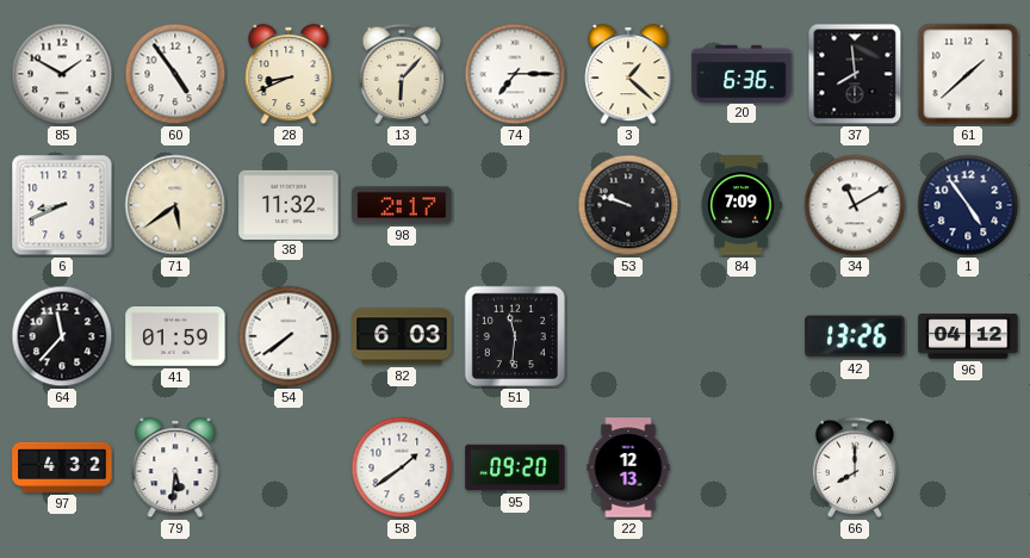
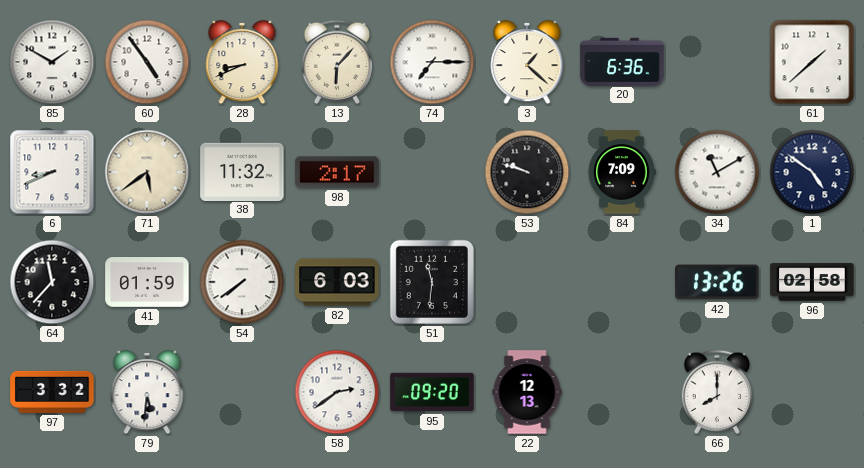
37: 7:59 -> none (855, 74)
1: 4:54 -> 4:51 (812, 172)
96: 04:12 -> 02:58 (812, 282)
97: 4:32 -> 3:32 (52, 392)
58: 1:39 -> 2:39 (337, 392)
